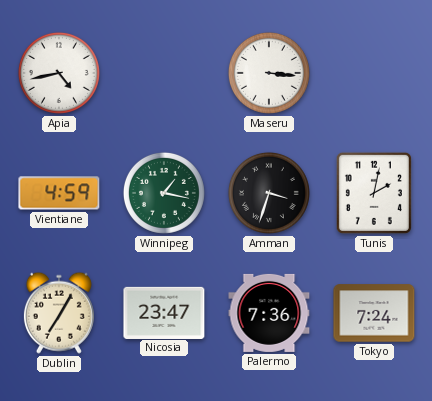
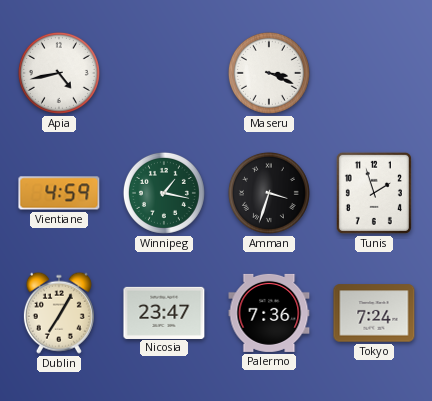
Maseru: 3:16 -> 3:19 (269, 73)
Tunis: 2:02 -> 1:57 (374, 193)
